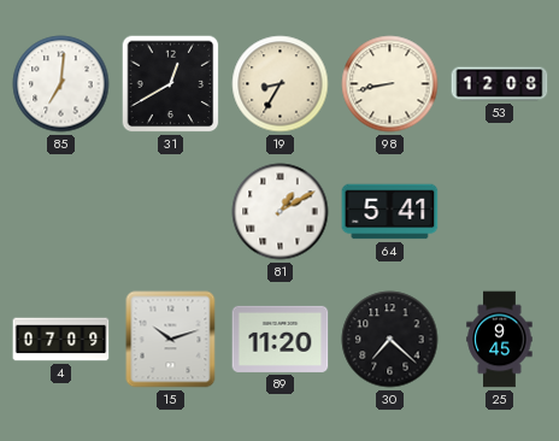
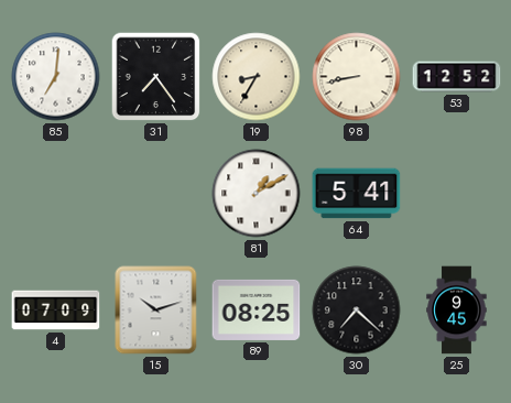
31: 12:40 -> 7:24 (156, 77)
53: 12:08 -> 12:52 (457, 77)
89: 11:20 -> 08:25 (257, 309)
